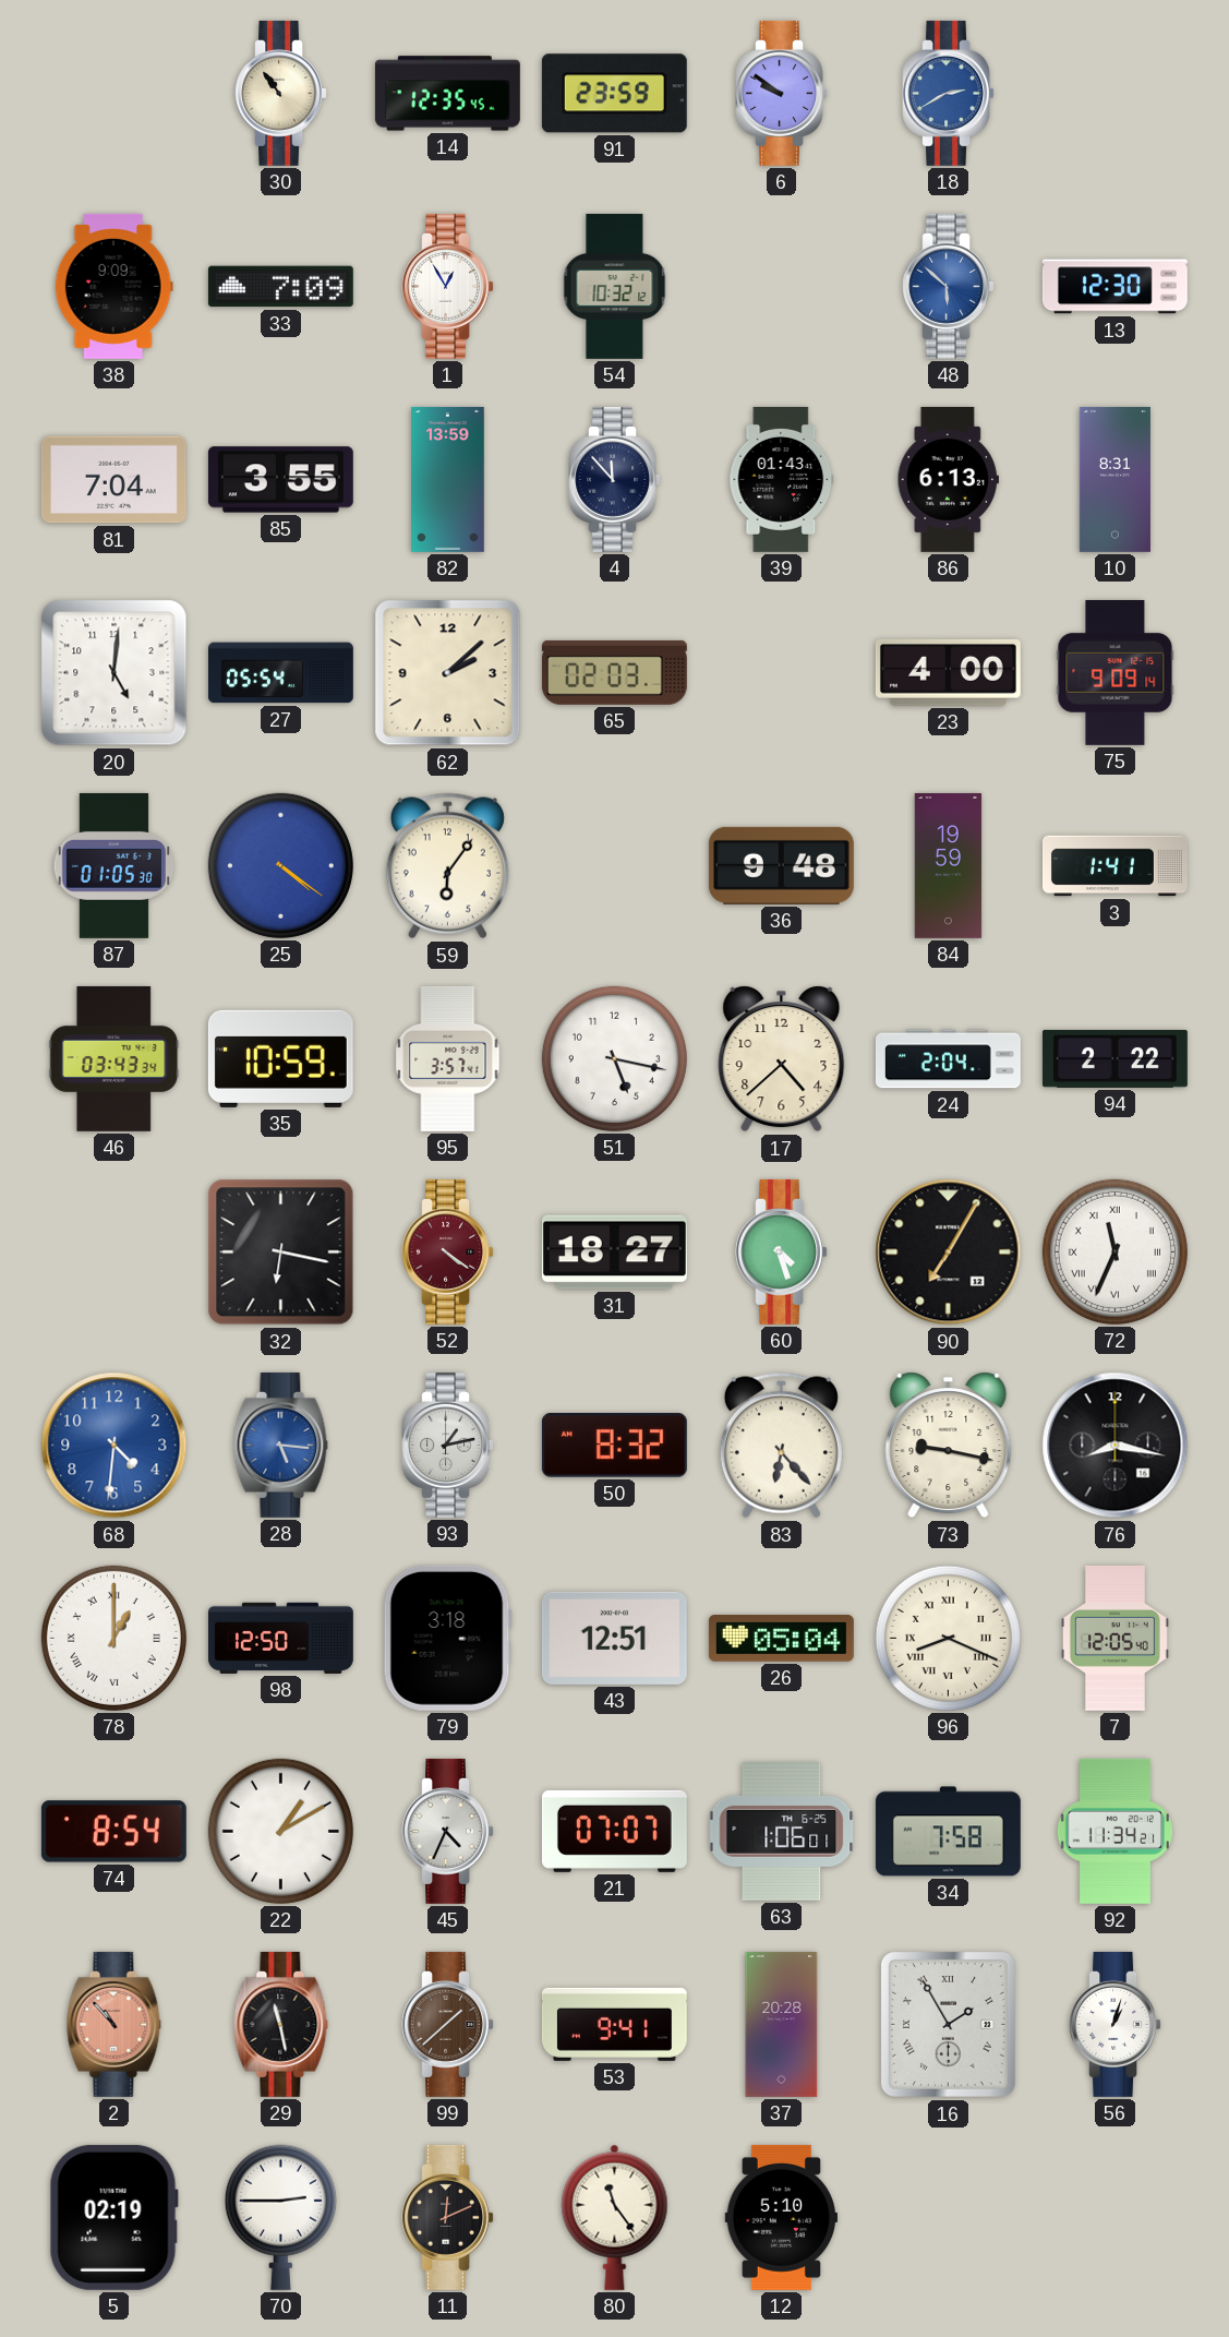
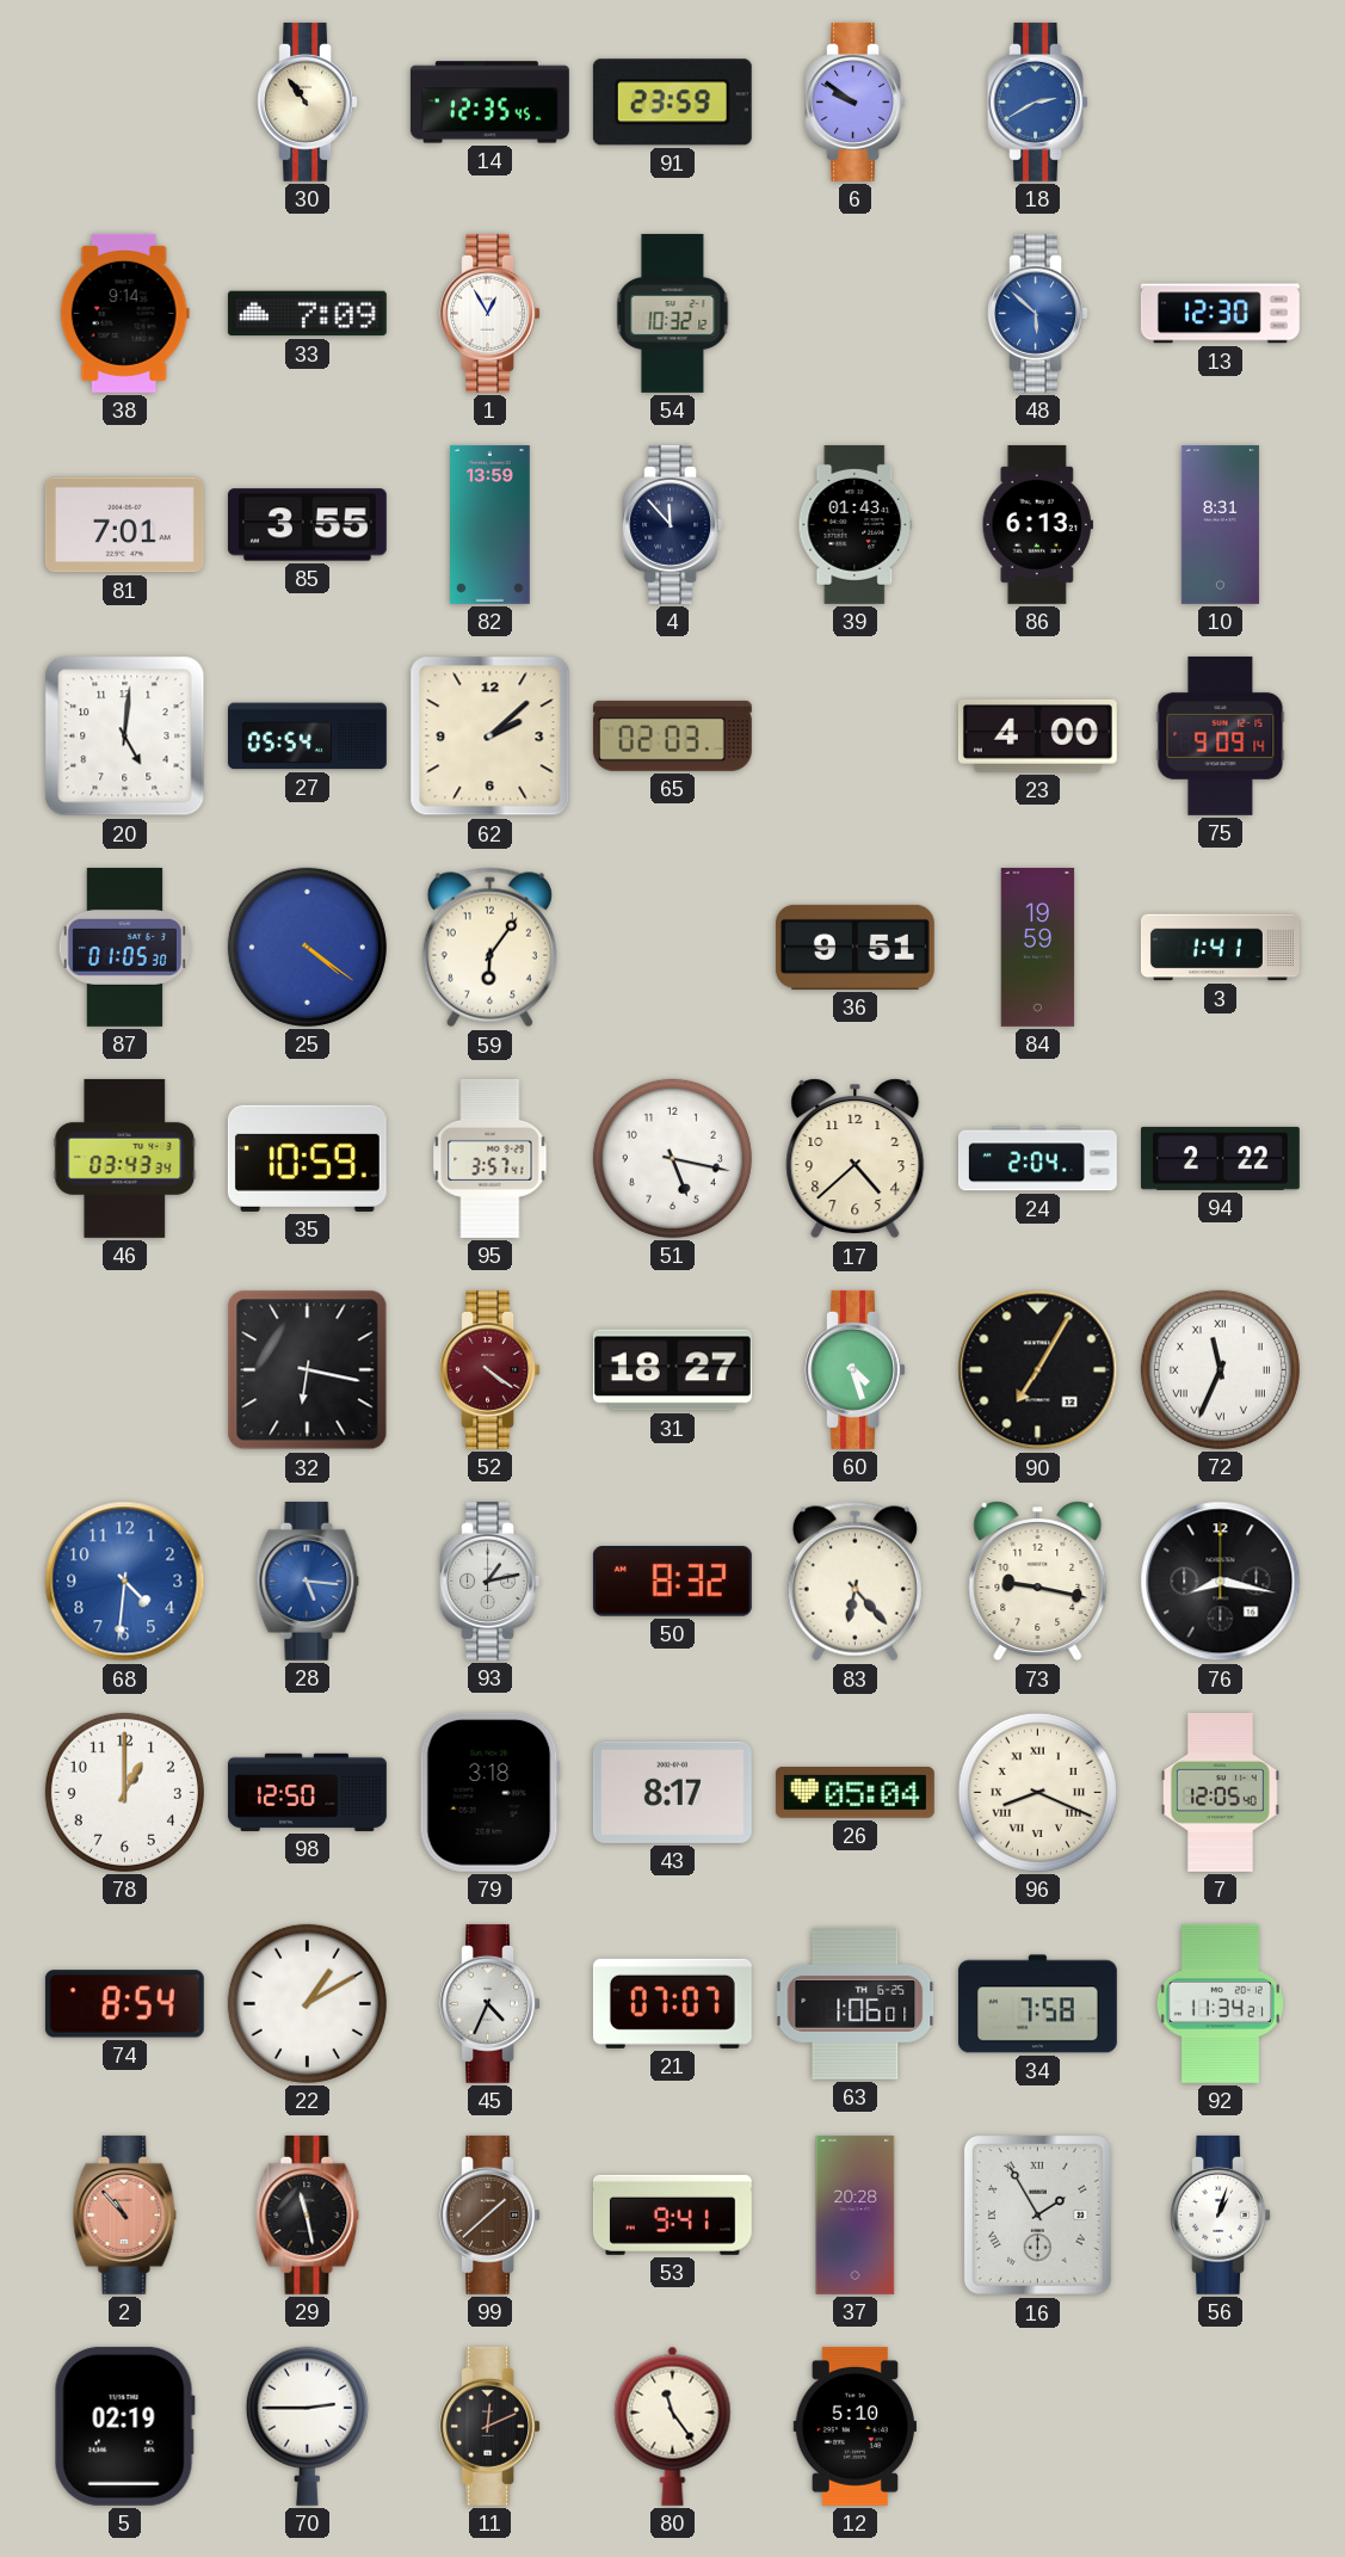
38: 9:09 -> 9:14 (124, 313)
81: 7:04 -> 7:01 (124, 525)
36: 9:48 -> 9:51 (854, 947)
78 numerals: Roman -> Arabic (124, 1792)
43: 12:51 -> 8:17 (672, 1792)
